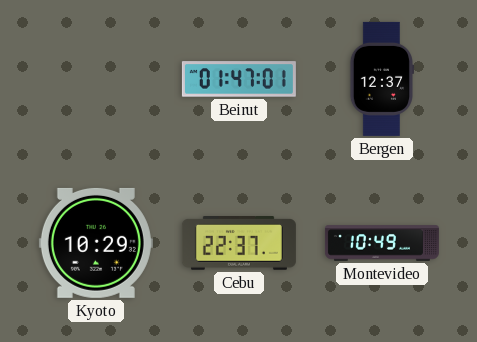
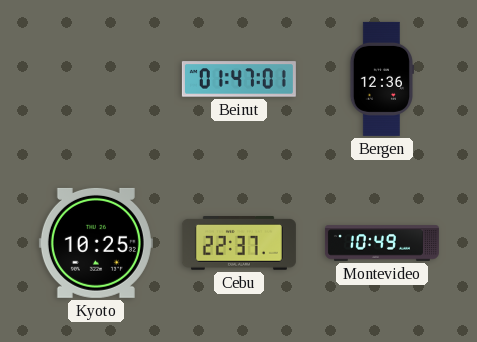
Bergen: 12:37 -> 12:36 (382, 79)
Kyoto: 10:29 -> 10:25 (96, 243)
